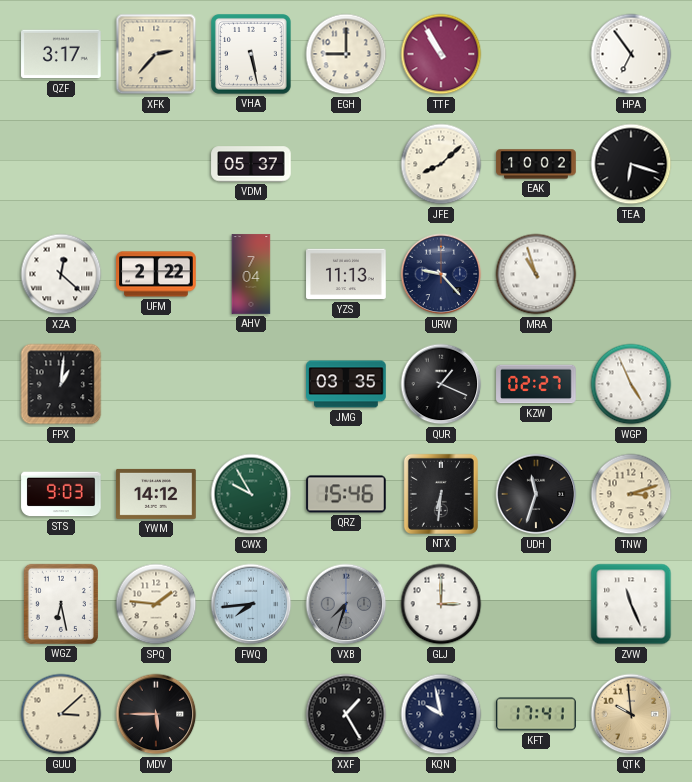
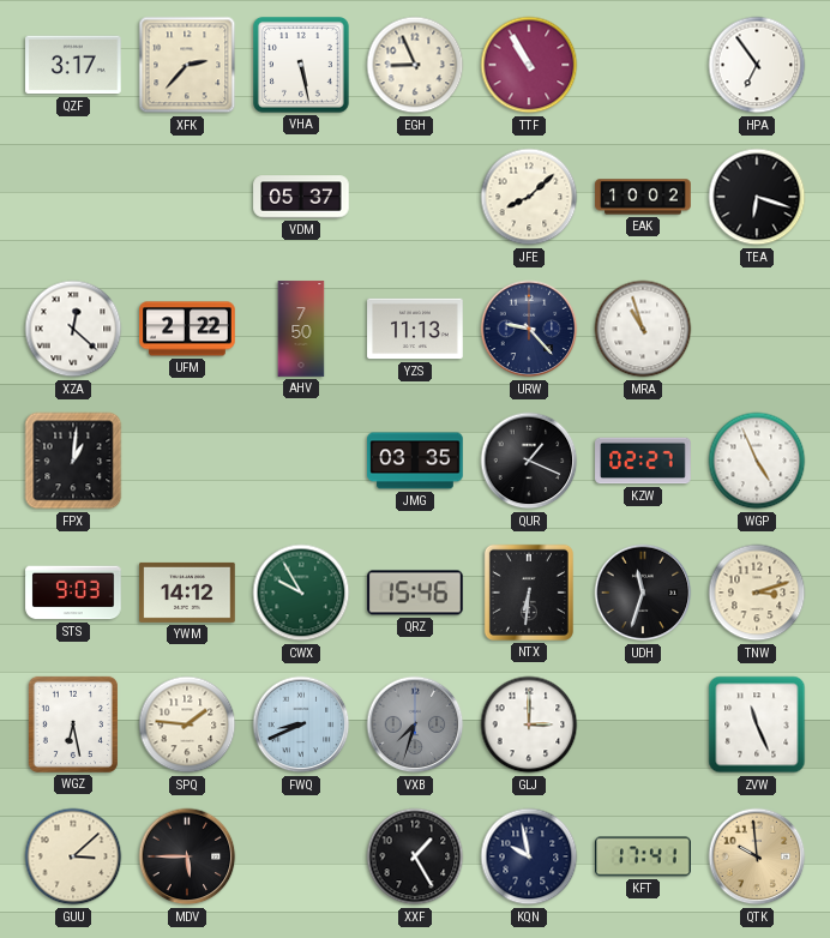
EGH: 9:00 -> 8:56 (415, 65)
AHV: 7:04 -> 7:50 (301, 329)
FWQ: 7:44 -> 8:41 (301, 724)
